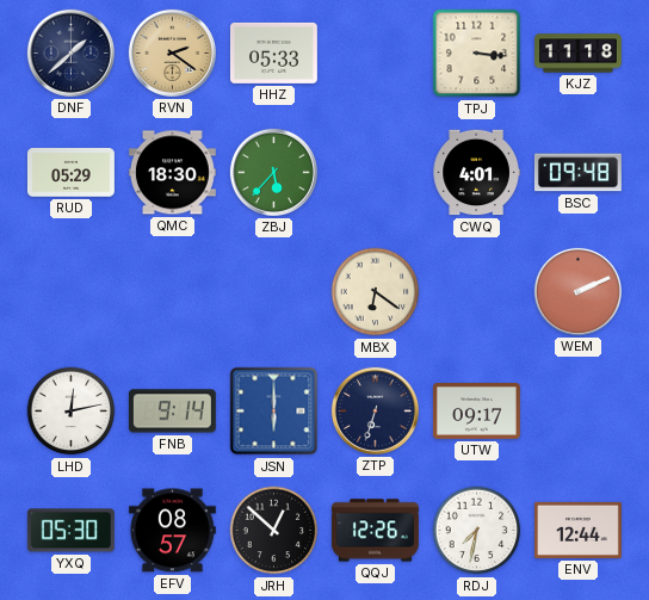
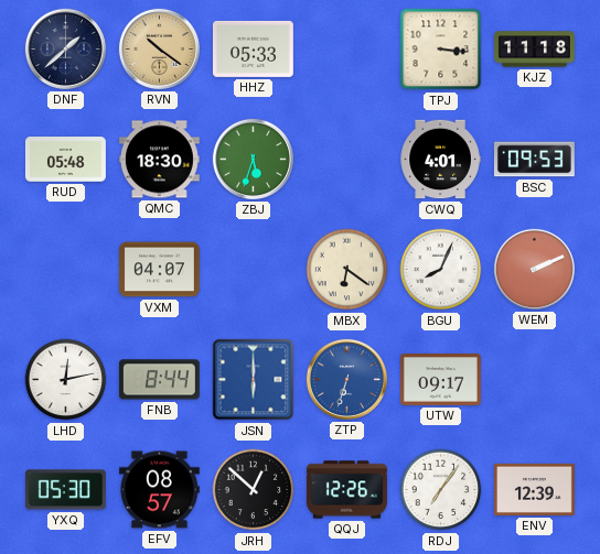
RVN: 2:21 -> 10:21 (159, 48)
RUD: 05:29 -> 05:48 (65, 160)
ZBJ: 5:37 -> 5:33 (253, 159)
BSC: 09:48 -> 09:53 (534, 160)
VXM: none -> 04:07 (159, 270)
BGU: none -> 8:04 (441, 270)
FNB: 9:14 -> 8:44 (159, 380)
ZTP dial: navy -> blue (346, 379)
RDJ: 7:32 -> 7:06 (441, 490)
ENV: 12:44 -> 12:39 (534, 489)
